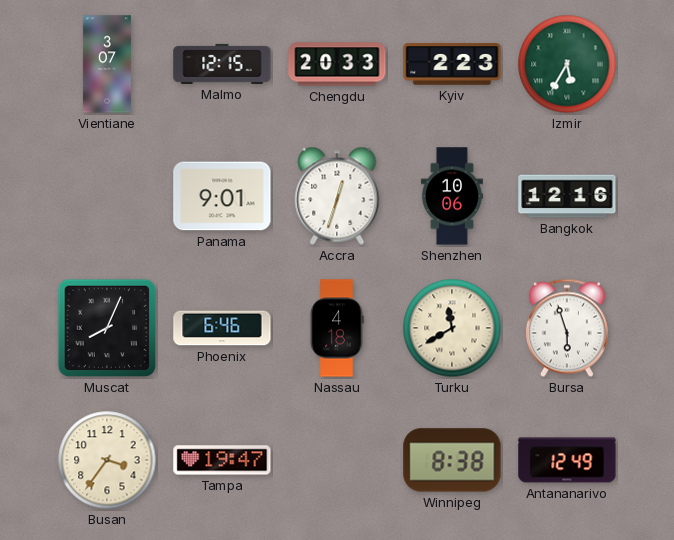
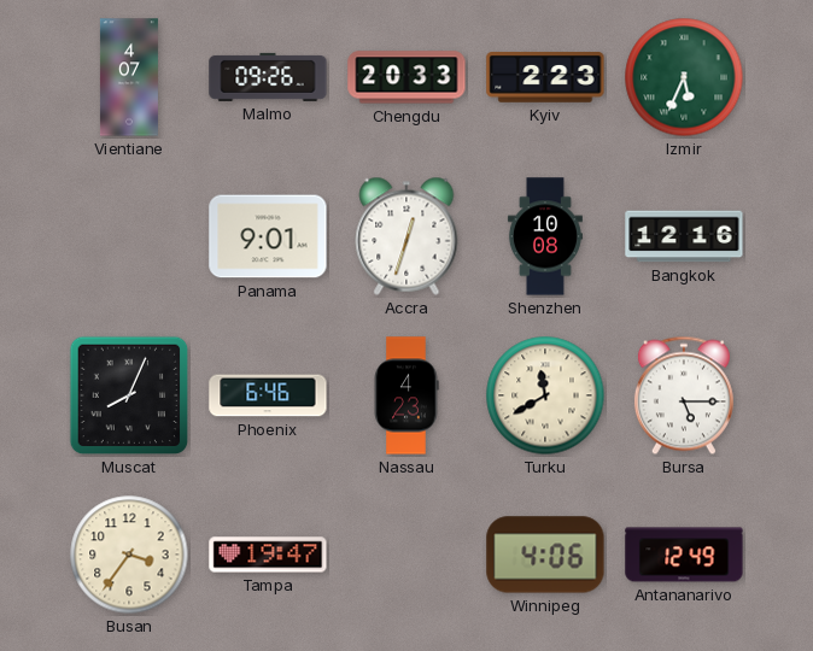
Vientiane: 3:07 -> 4:07 (129, 77)
Malmo: 12:15 -> 09:26 (268, 77)
Izmir: 5:35 -> 5:34 (684, 77)
Shenzhen: 10:06 -> 10:08 (545, 236)
Nassau: 4:18 -> 4:23 (406, 395)
Bursa: 5:57 -> 5:15 (684, 395)
Winnipeg: 8:38 -> 4:06 (545, 555)
